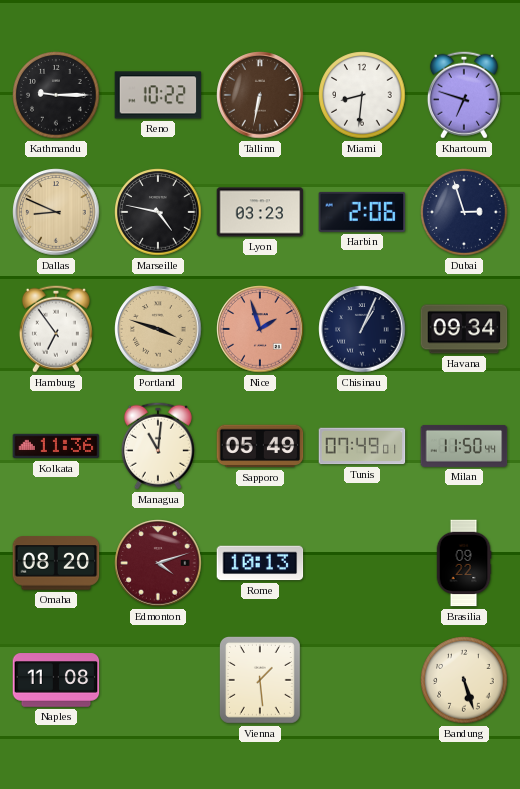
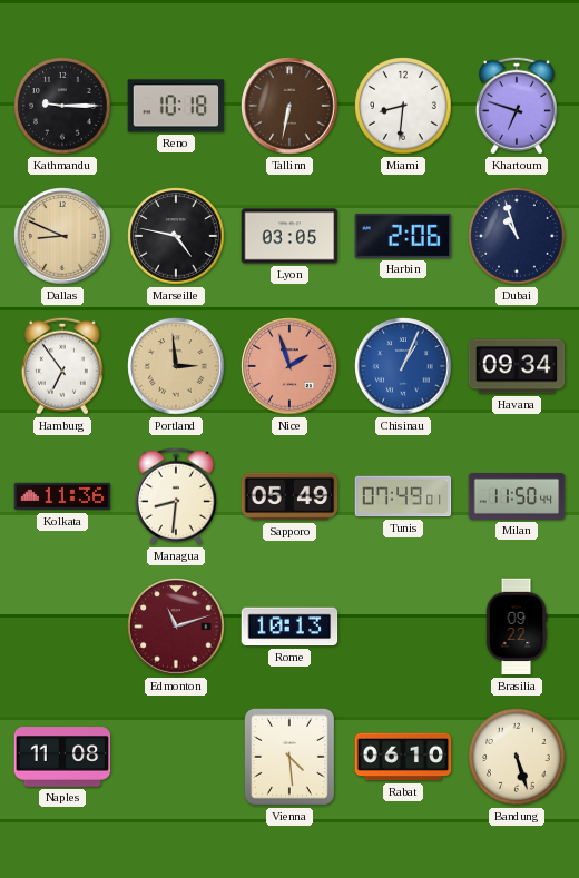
Reno: 10:22 -> 10:18 (176, 106)
Lyon: 03:23 -> 03:05 (289, 236)
Dubai: 2:57 -> 10:57 (517, 236)
Portland: 3:48 -> 2:59 (176, 366)
Chisinau dial: navy -> blue (403, 366)
Managua: 11:01 -> 8:31 (176, 496)
Omaha: 08:20 -> none (56, 563)
Edmonton: 4:12 -> 11:12 (176, 627)
Vienna: 1:29 -> 4:29 (289, 758)
Rabat: none -> 06:10 (403, 757)
